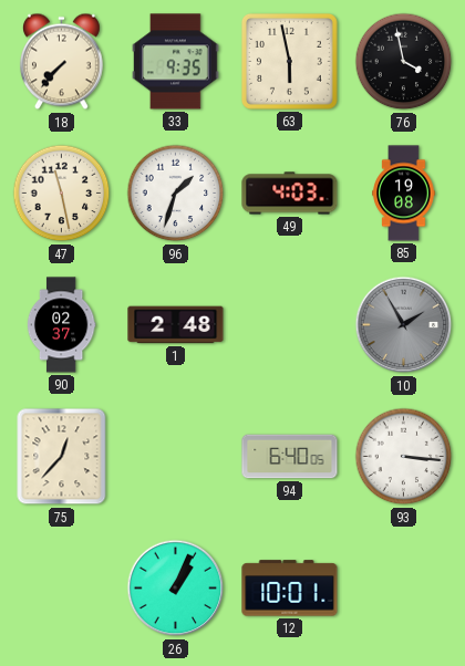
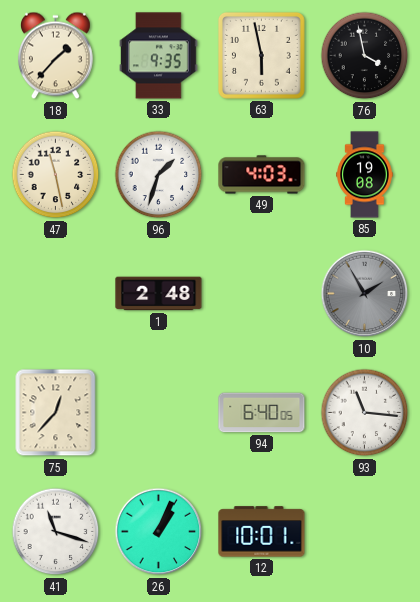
18: 7:37 -> 1:37 (55, 56)
90: 02:37 -> none (61, 325)
93: 3:16 -> 11:16 (365, 413)
41: none -> 11:18 (56, 532)
